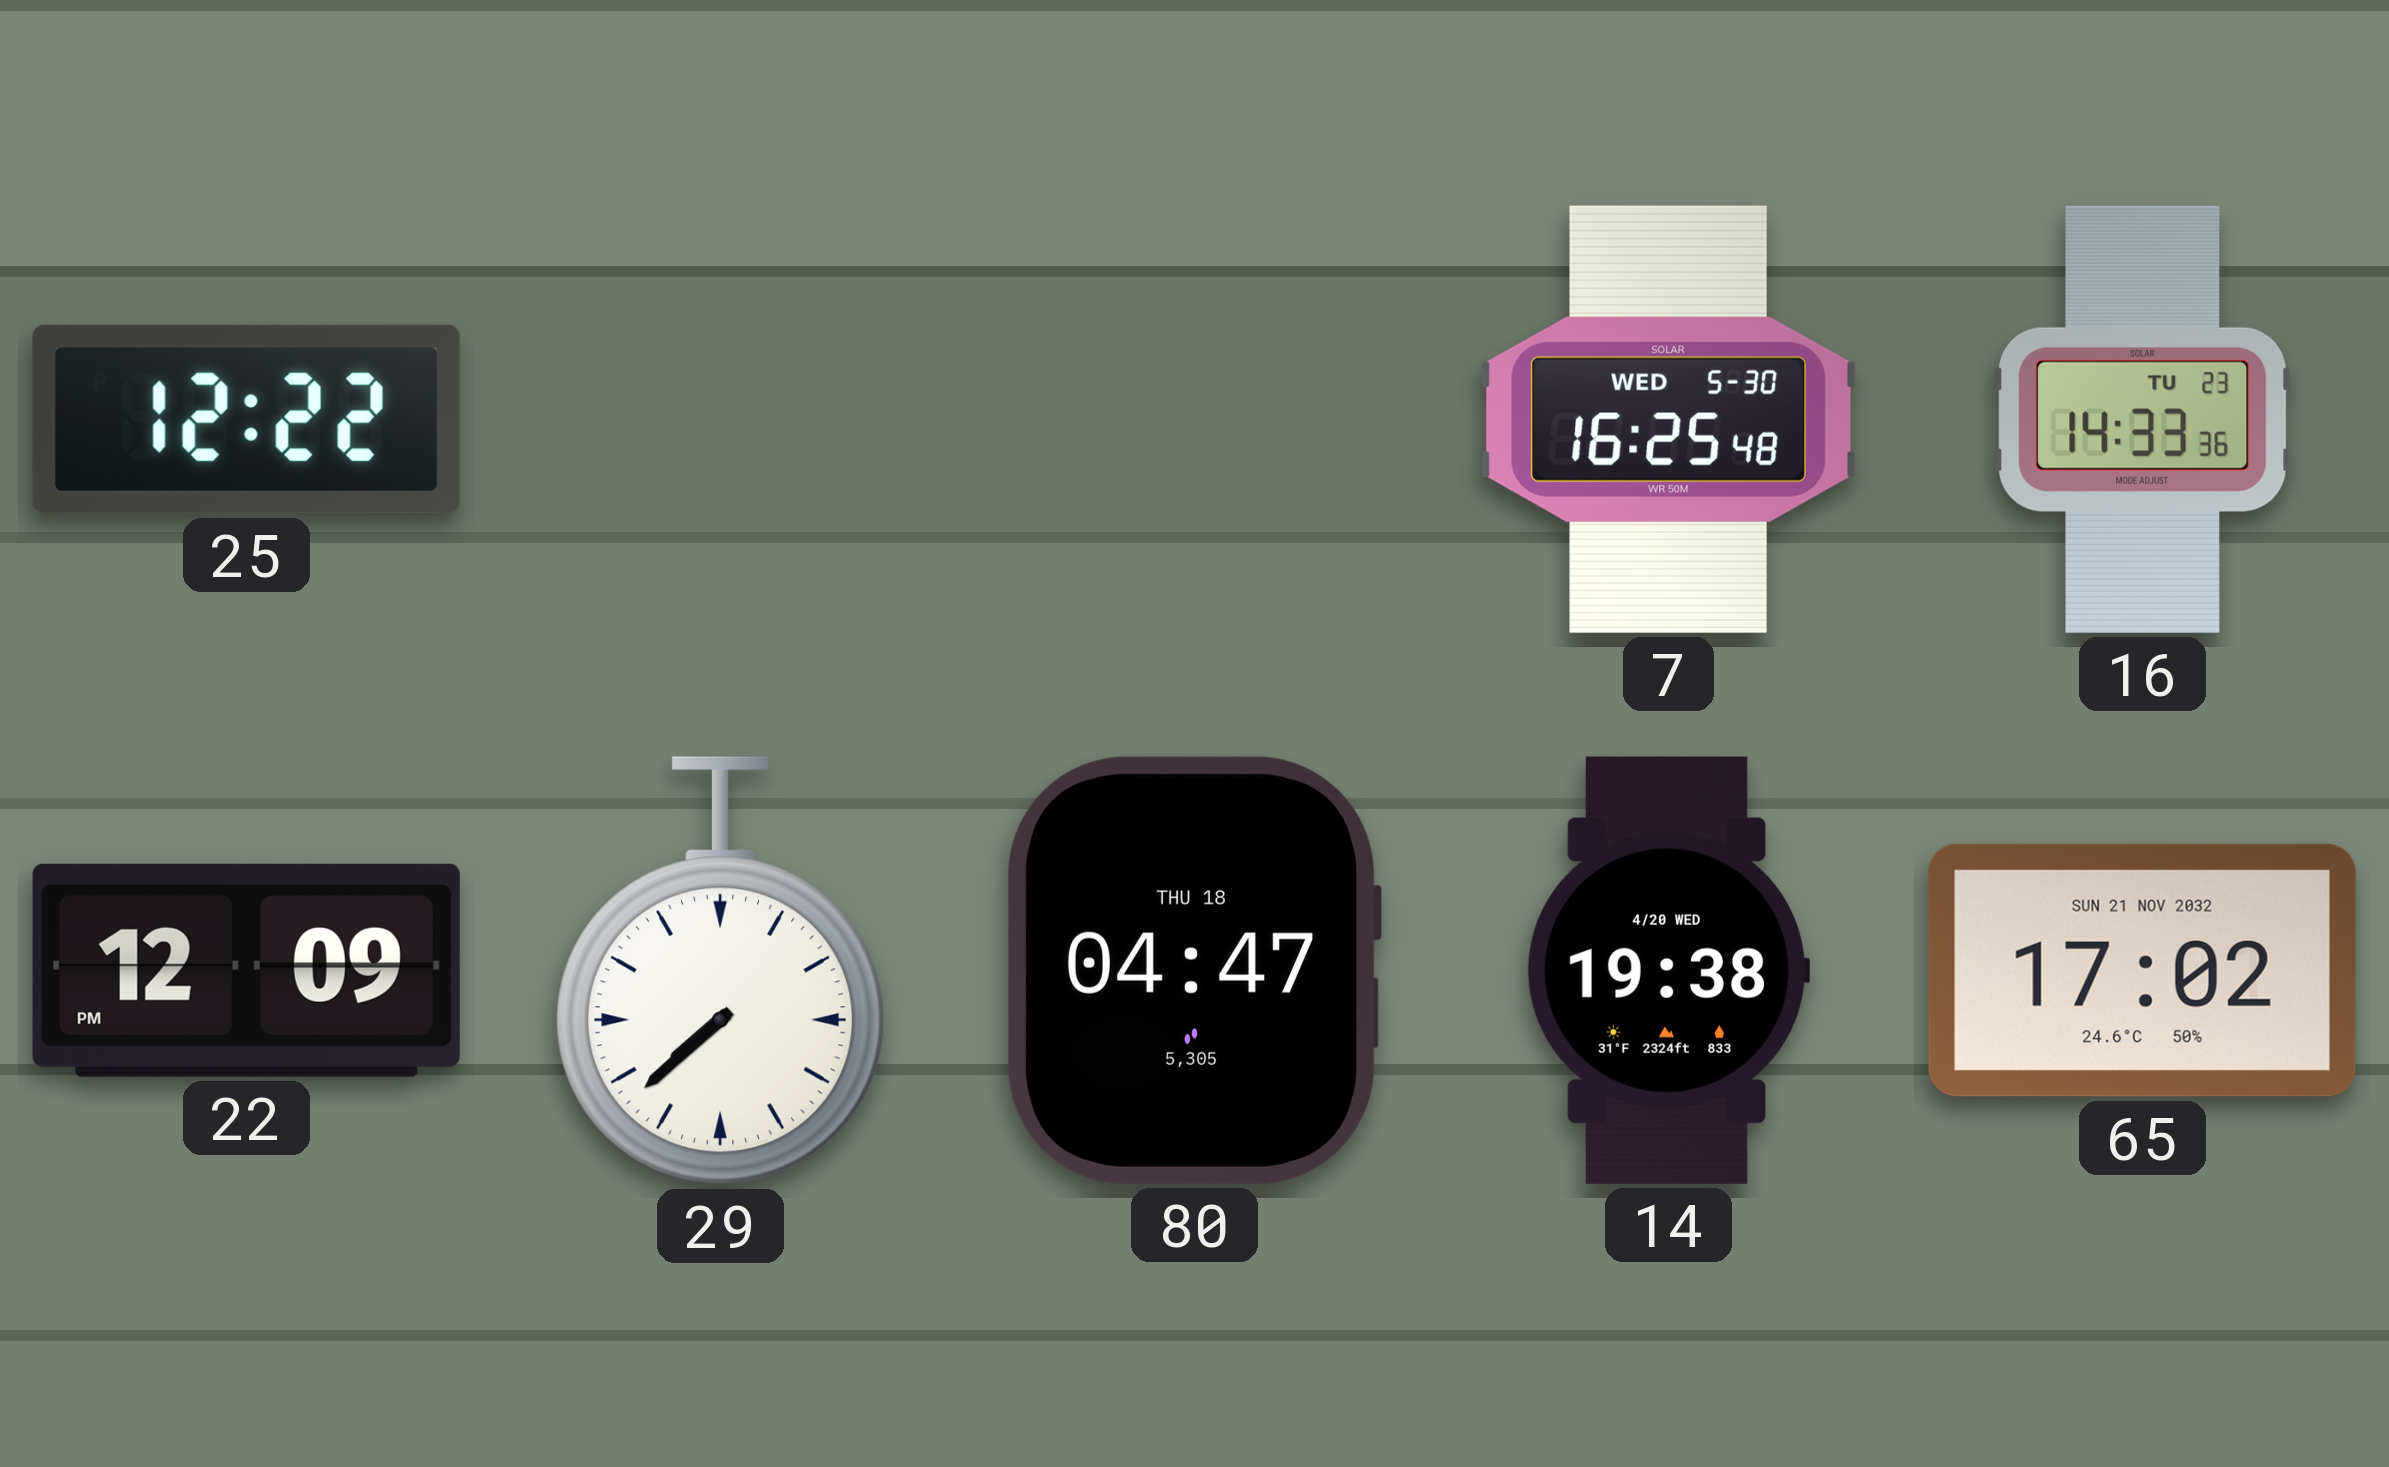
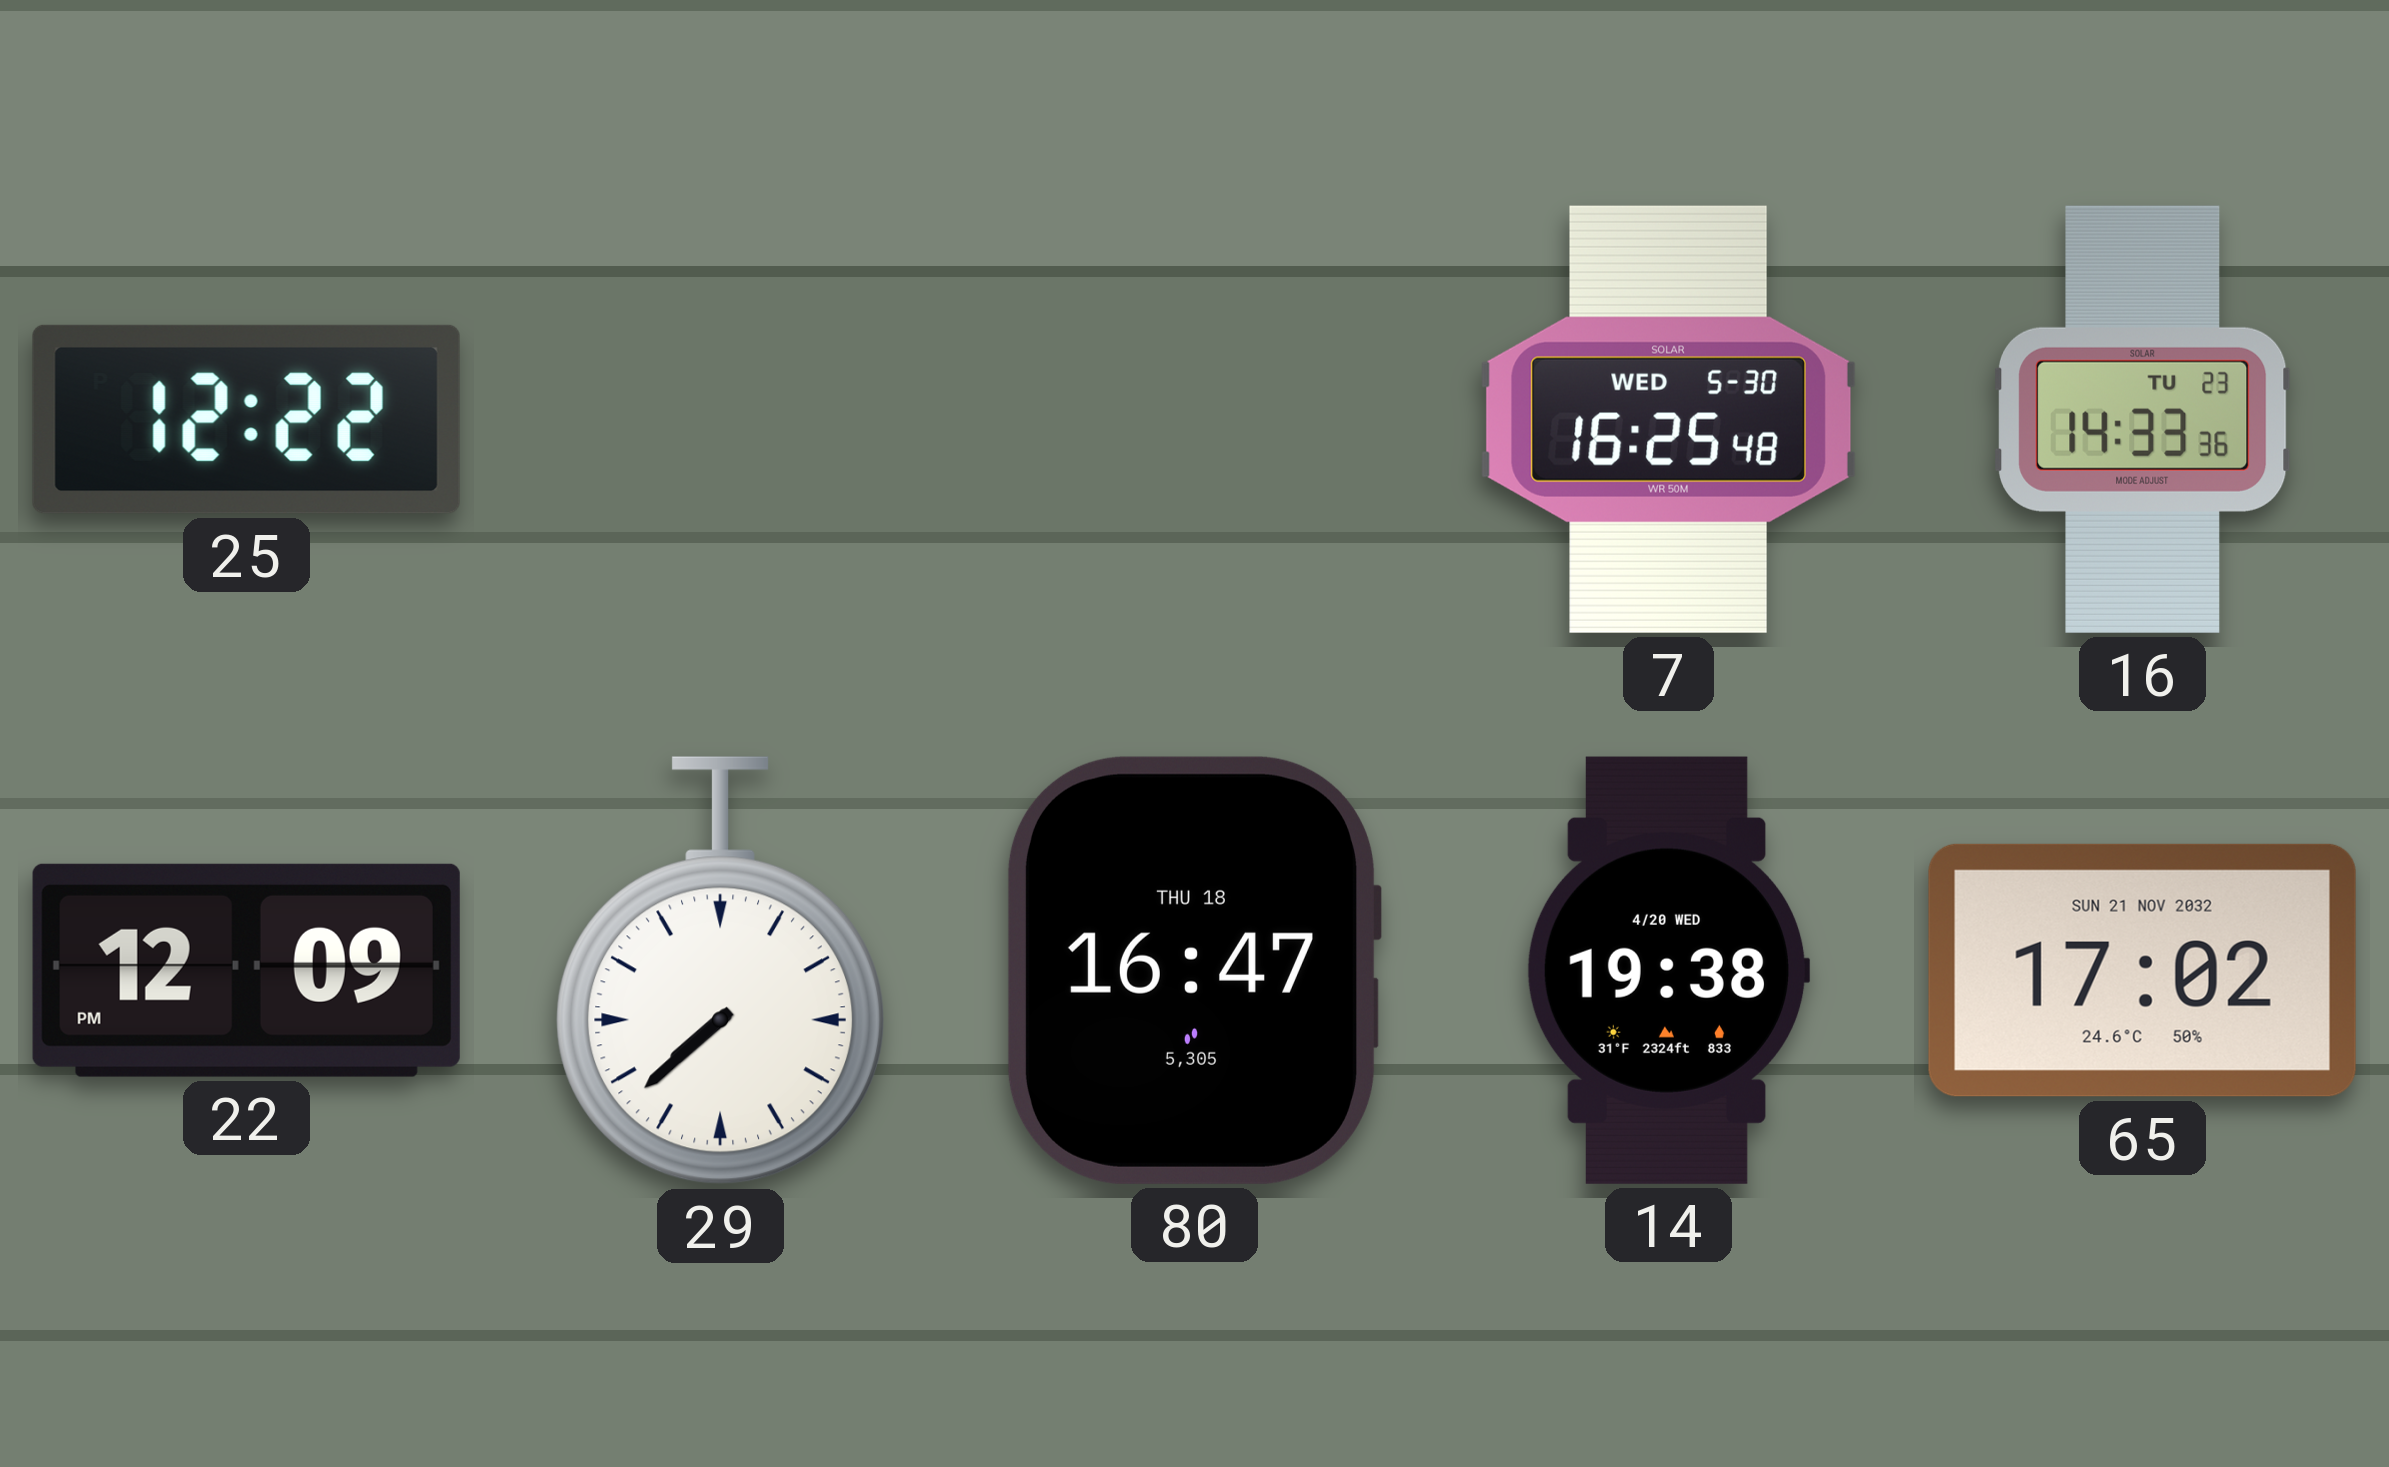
80: 04:47 -> 16:47 (1193, 970)
